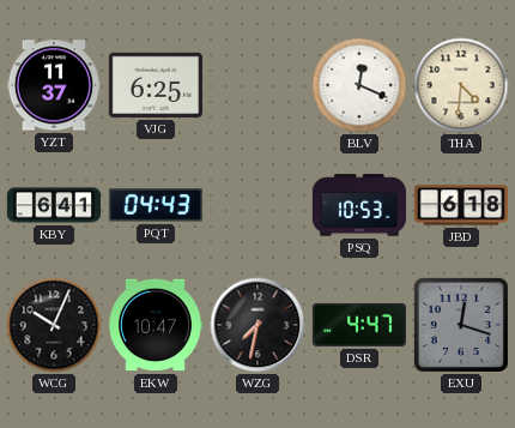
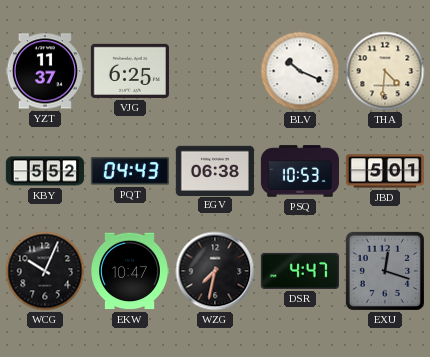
BLV: 12:19 -> 10:19 (300, 71)
KBY: 6:41 -> 5:52 (45, 171)
EGV: none -> 06:38 (215, 170)
JBD: 6:18 -> 5:01 (385, 171)
